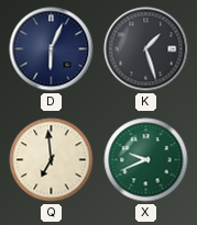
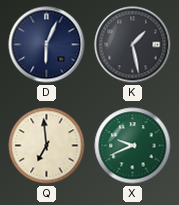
K: 1:27 -> 1:28 (133, 45)
